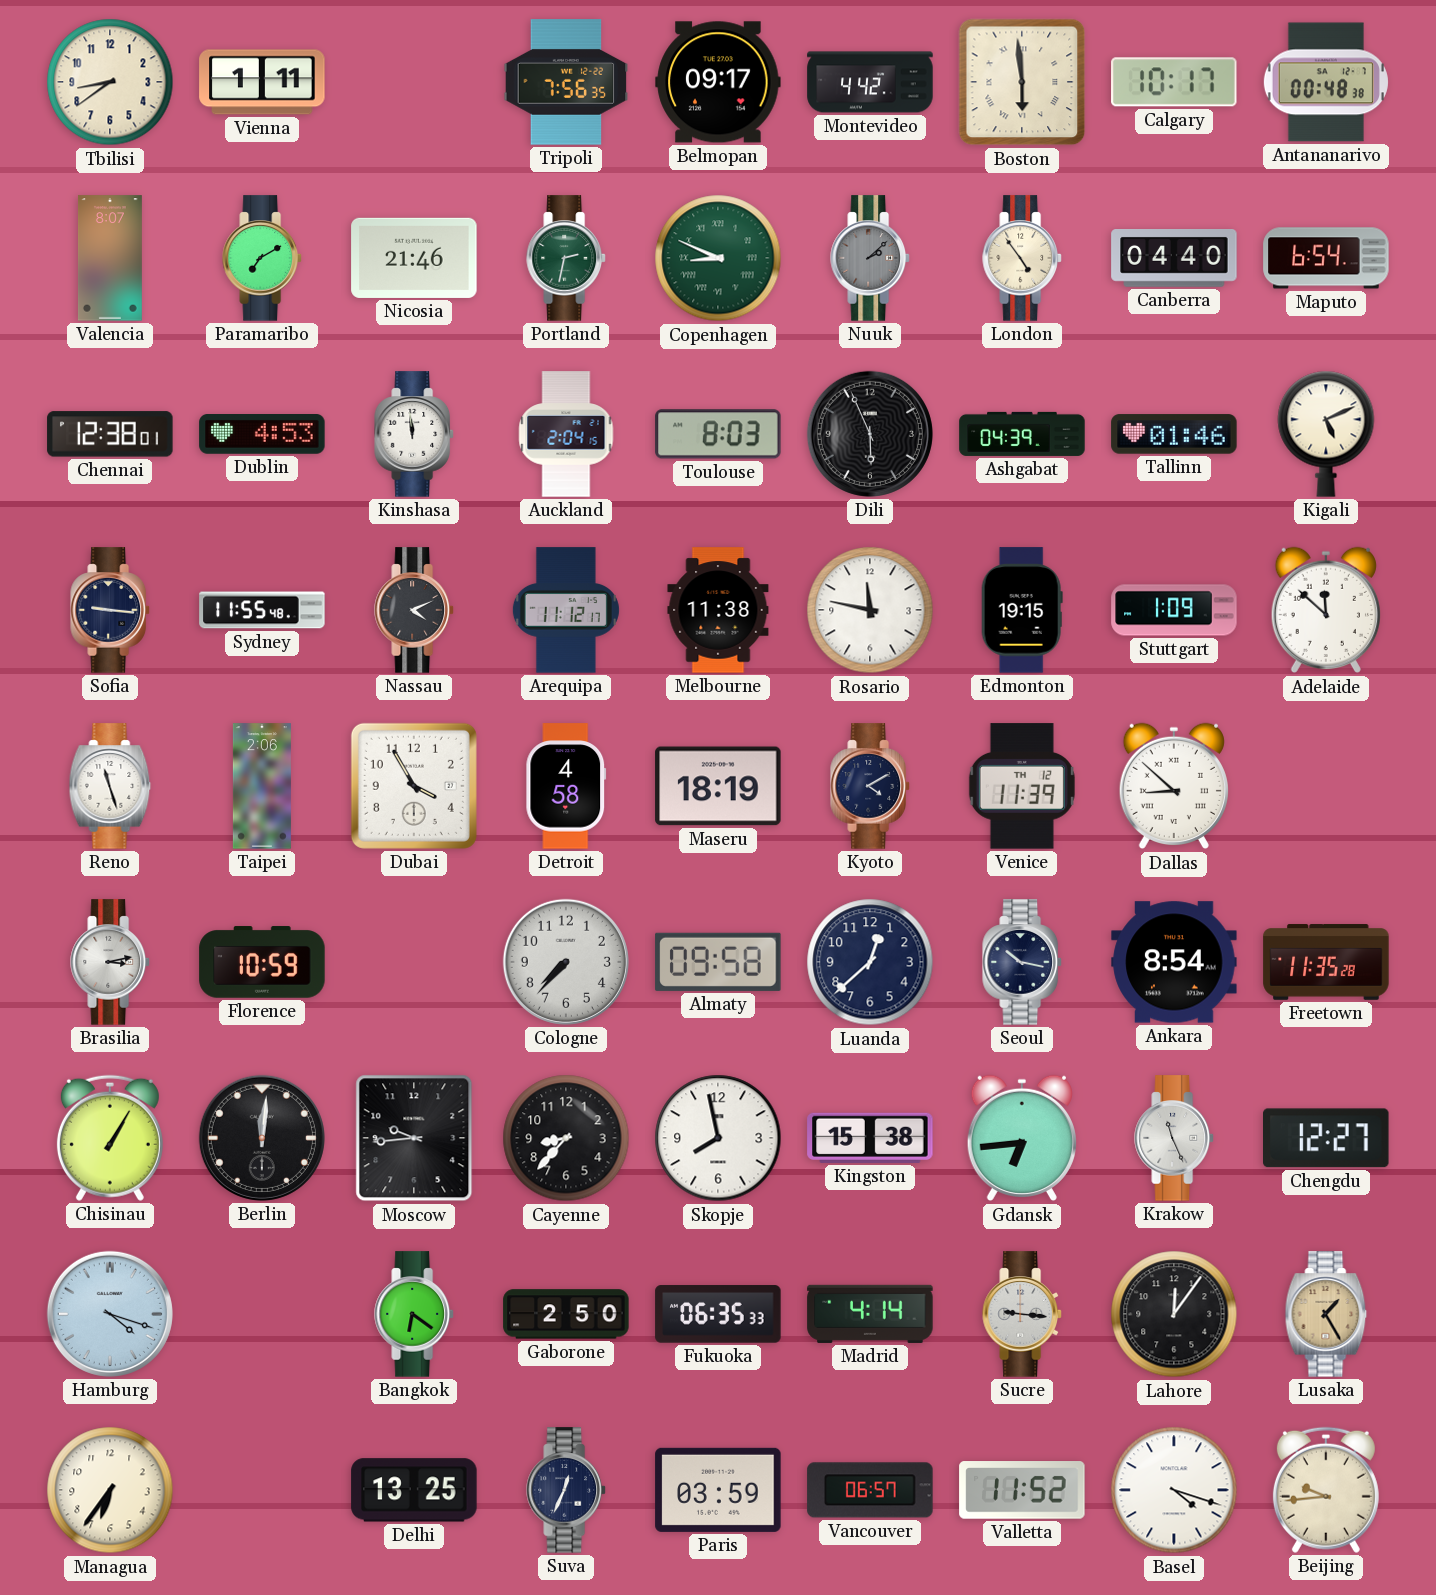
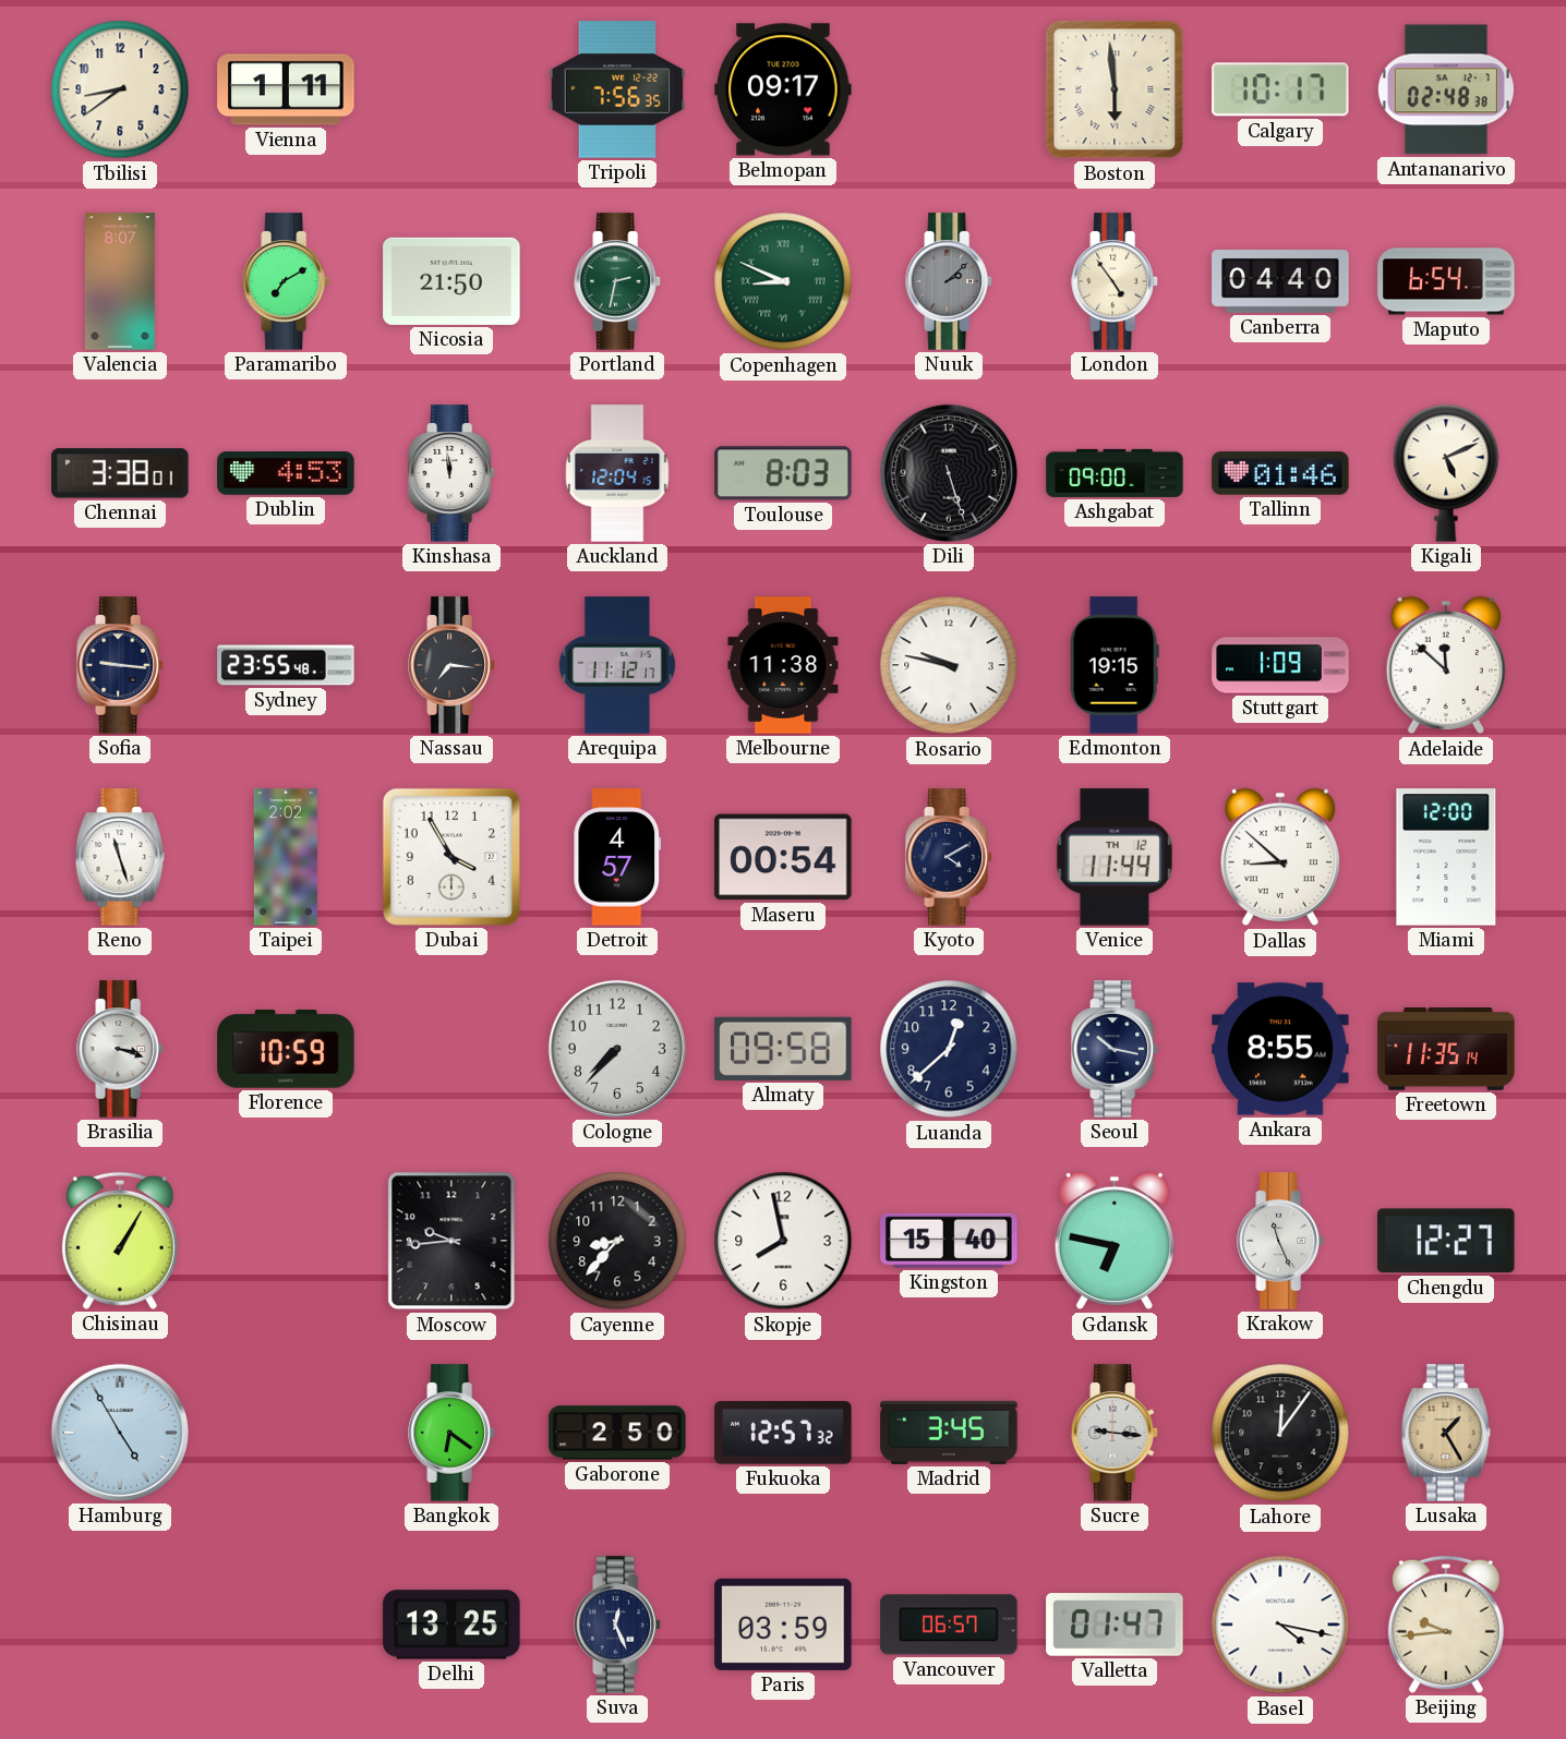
Montevideo: 4:42 -> none (870, 82)
Antananarivo: 00:48 -> 02:48 (1446, 89)
Nicosia: 21:46 -> 21:50 (451, 281)
Chennai: 12:38 -> 3:38 (120, 473)
Auckland: 2:04 -> 12:04 (617, 473)
Dili: 5:56 -> 5:27 (949, 473)
Ashgabat: 04:39 -> 09:00 (1115, 473)
Sydney: 11:55 -> 23:55 (286, 665)
Nassau: 4:11 -> 7:16 (451, 665)
Rosario: 11:47 -> 9:47 (949, 665)
Taipei: 2:06 -> 2:02 (286, 857)
Detroit: 4:58 -> 4:57 (617, 857)
Maseru: 18:19 -> 00:54 (783, 857)
Venice: 11:39 -> 11:44 (1115, 857)
Miami: none -> 12:00 (1446, 857)
Brasilia: 3:13 -> 3:18 (120, 1049)
Ankara: 8:54 -> 8:55 (1280, 1049)
Freetown: 11:35:28 -> 11:35:14 (1446, 1049)
Berlin: 12:01 -> none (262, 1138)
Kingston: 15:38 -> 15:40 (949, 1241)
Gdansk: 6:44 -> 6:47 (1115, 1241)
Hamburg: 4:18 -> 4:55 (120, 1433)
Fukuoka: 06:35 -> 12:57 (783, 1433)
Madrid: 4:14 -> 3:45 (949, 1433)
Managua: 6:36 -> none (110, 1490)
Suva: 12:34 -> 12:26 (617, 1625)
Valletta: 11:52 -> 01:47 (1115, 1625)
Basel: 4:18 -> 4:17 (1280, 1625)
